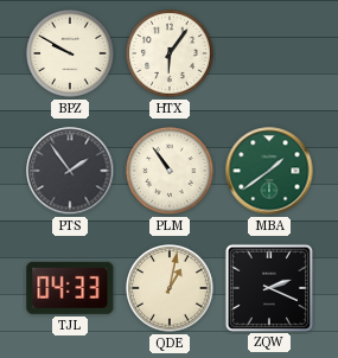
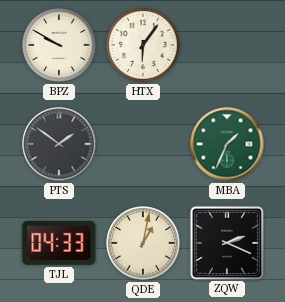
PTS: 1:54 -> 1:51 (59, 144)
PLM: 10:54 -> none (170, 171)
MBA: 1:39 -> 1:34 (227, 144)
